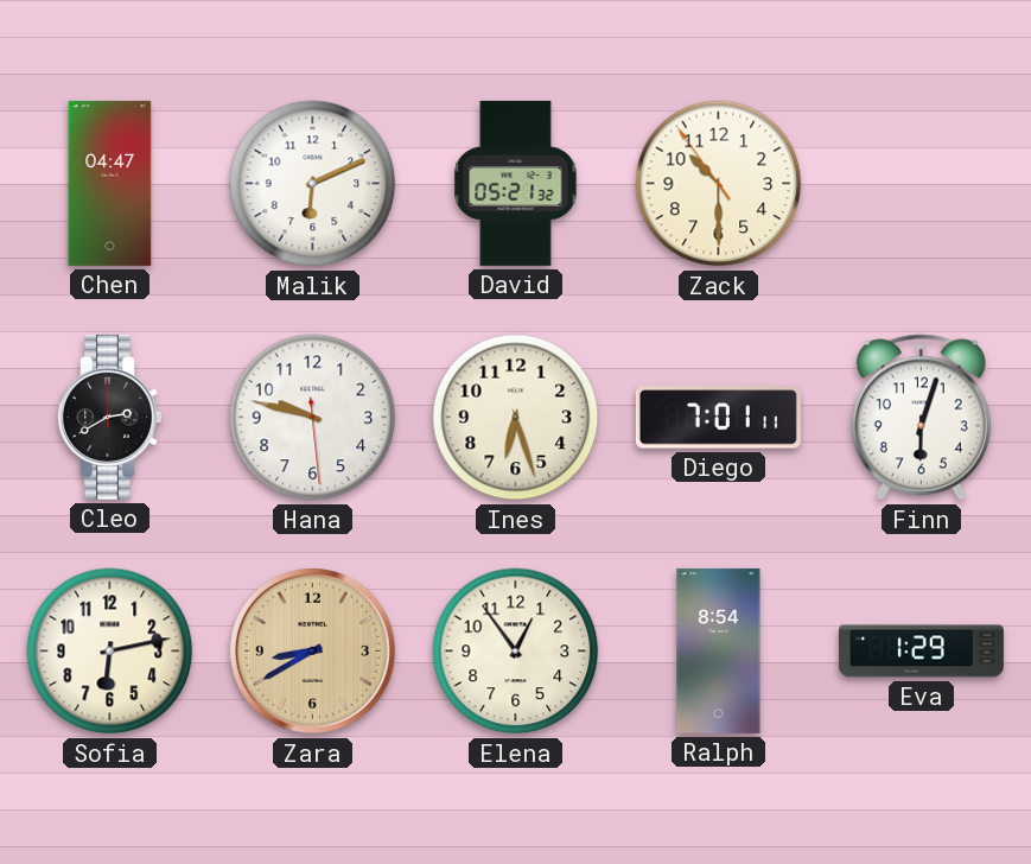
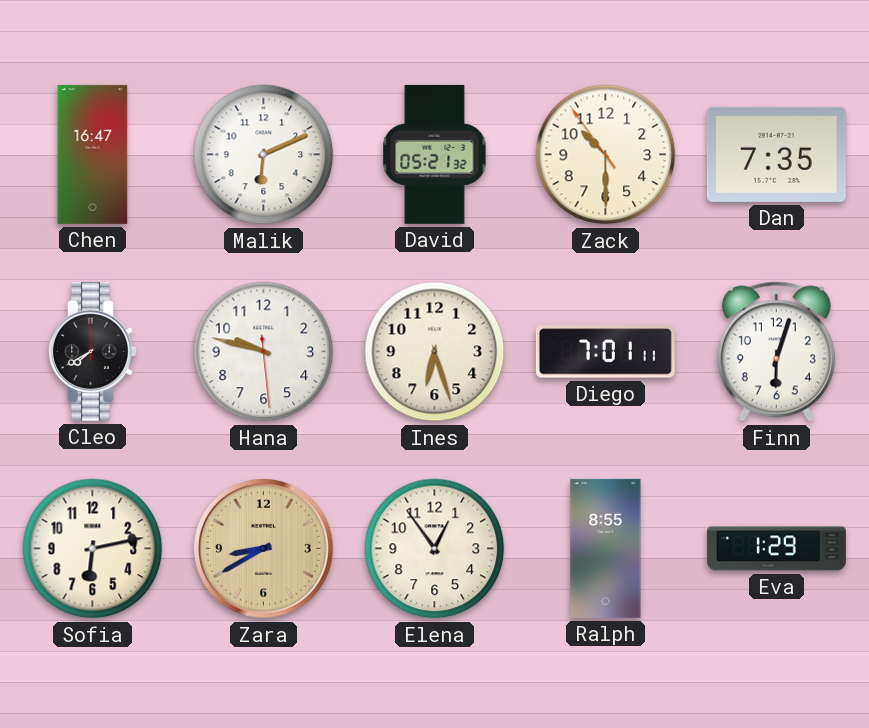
Chen: 04:47 -> 16:47 (93, 154)
Dan: none -> 7:35 (776, 154)
Cleo: 2:40 -> 7:40 (93, 351)
Ralph: 8:54 -> 8:55 (606, 548)
